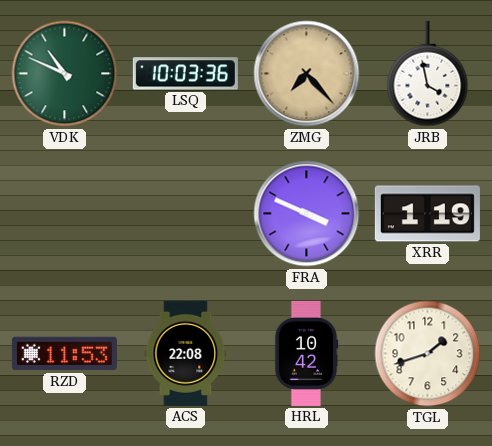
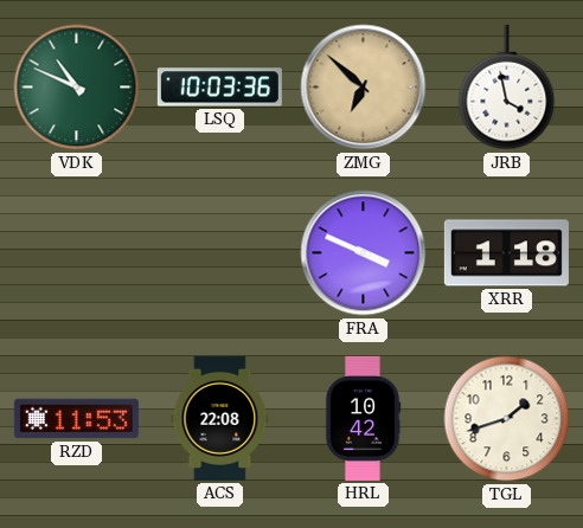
ZMG: 7:23 -> 6:52 (364, 88)
XRR: 1:19 -> 1:18 (506, 253)
